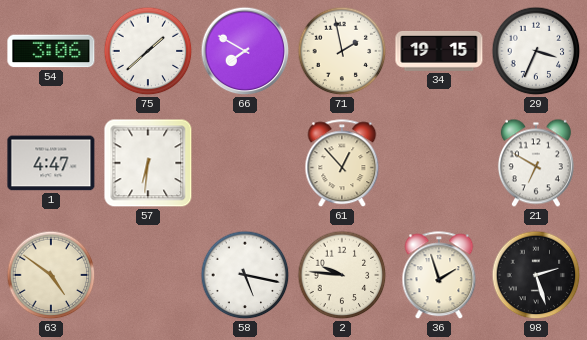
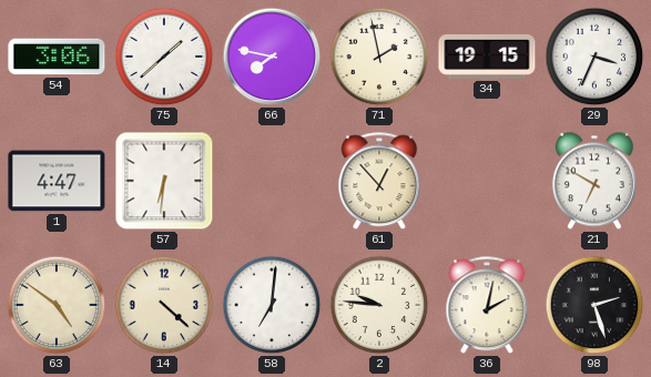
66: 7:50 -> 7:47 (272, 57)
14: none -> 4:22 (164, 305)
58: 5:17 -> 7:01 (272, 305)
36: 1:57 -> 2:02 (487, 306)
